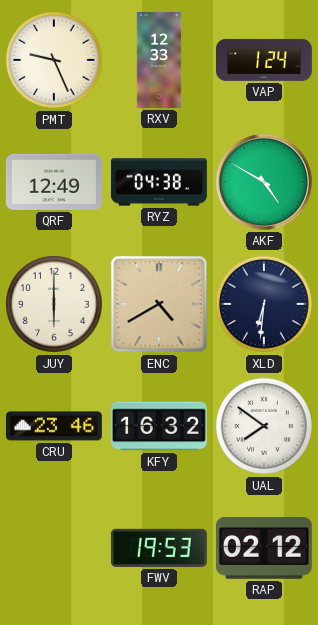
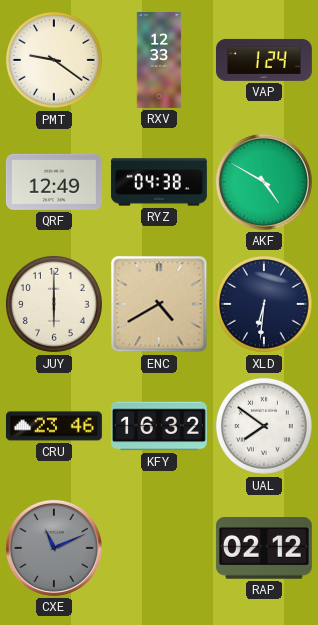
PMT: 9:26 -> 9:21 (54, 60)
CXE: none -> 11:11 (54, 548)
FWV: 19:53 -> none (159, 548)
